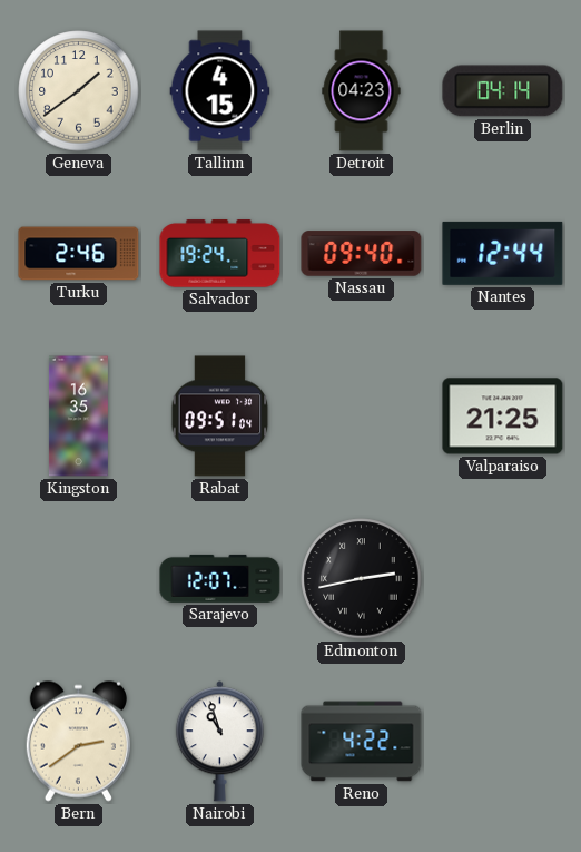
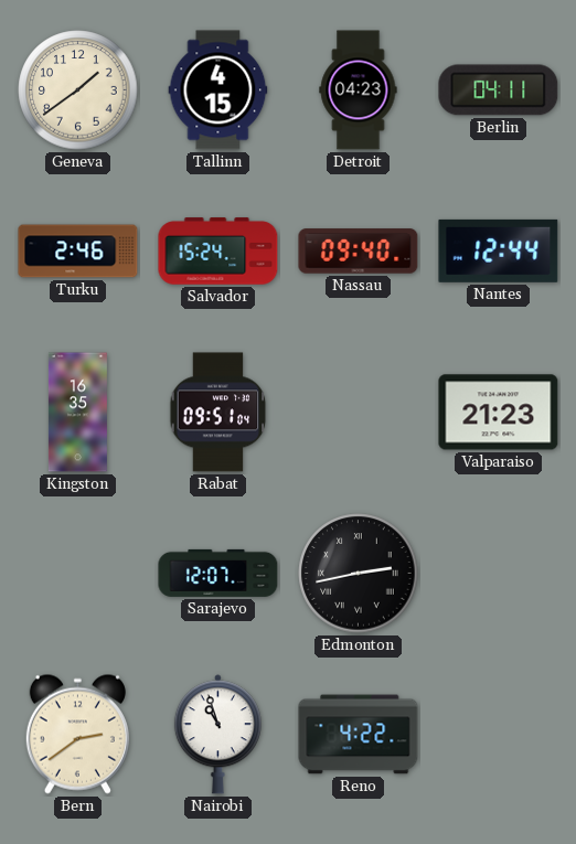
Berlin: 04:14 -> 04:11 (499, 90)
Salvador: 19:24 -> 15:24 (218, 252)
Valparaiso: 21:25 -> 21:23 (499, 413)
